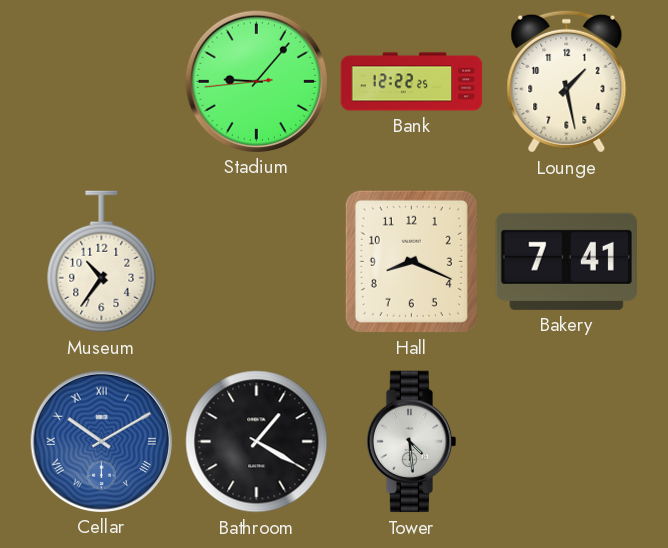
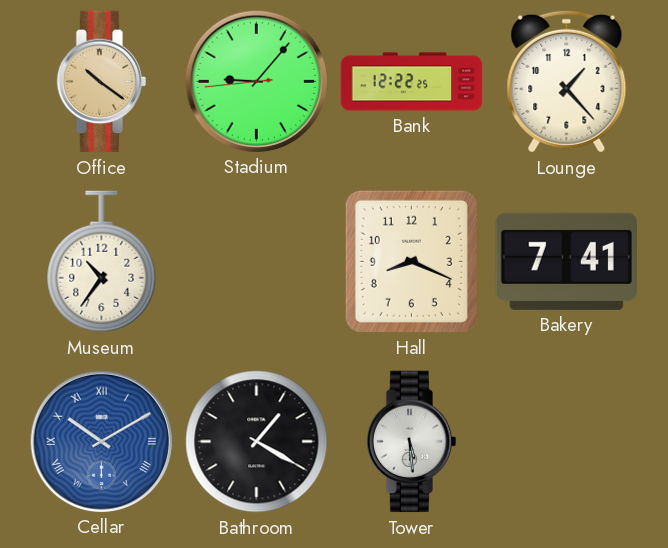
Office: none -> 10:21 (102, 82)
Lounge: 1:28 -> 1:23 (567, 81)
Tower: 4:29 -> 5:29 (412, 442)
